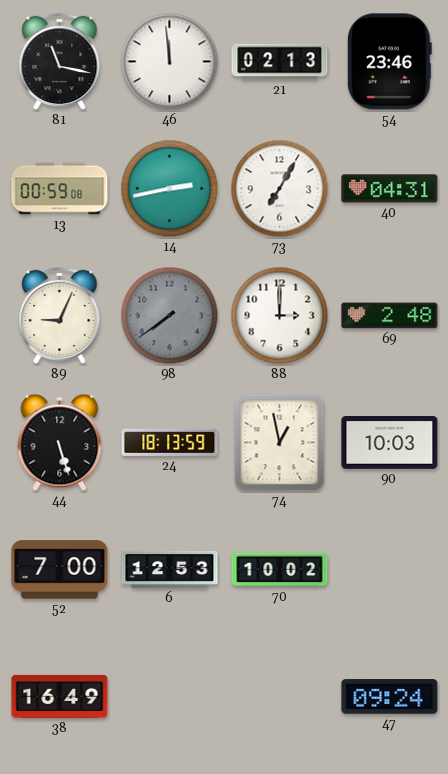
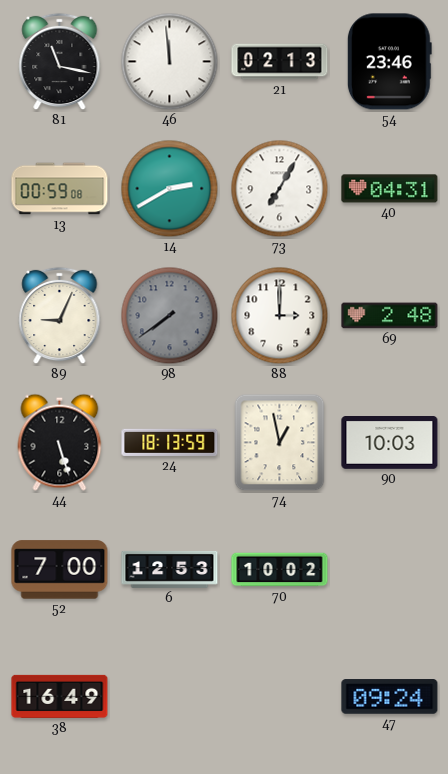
14: 2:43 -> 2:40 (170, 189)
